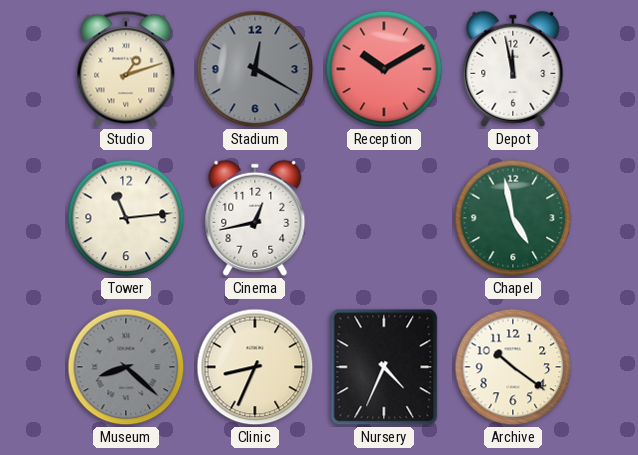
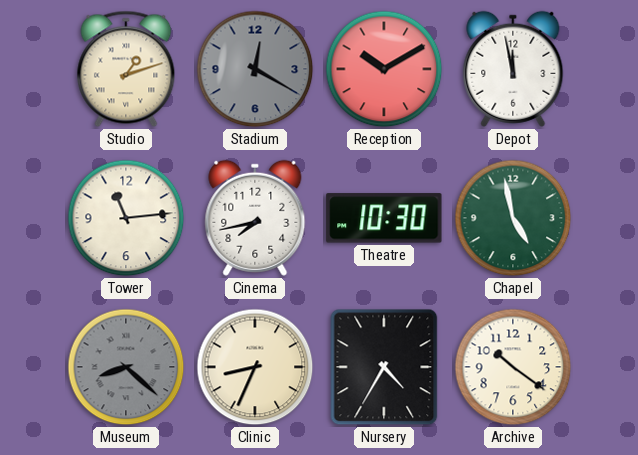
Cinema: 12:43 -> 7:43 (255, 218)
Theatre: none -> 10:30 (384, 218)
Nursery: 4:34 -> 4:35 (384, 367)
